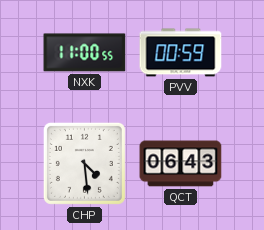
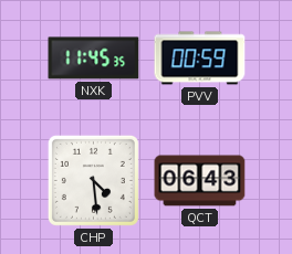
NXK: 11:00 -> 11:45 (94, 59)
